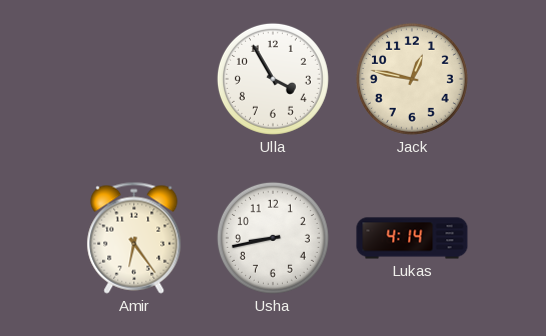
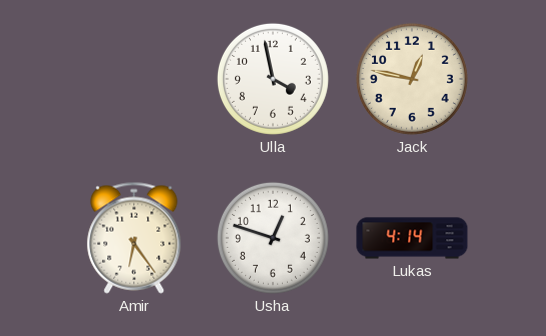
Ulla: 3:55 -> 3:58 (273, 79)
Usha: 8:43 -> 12:48 (273, 238)
